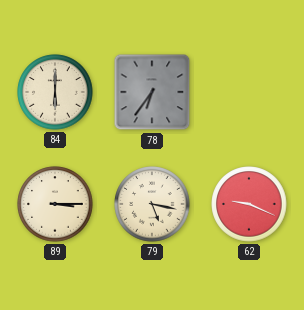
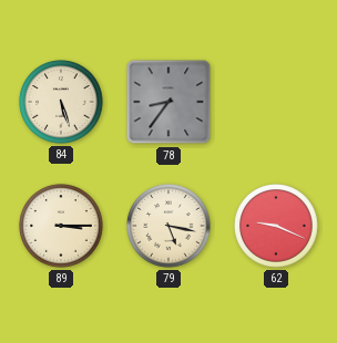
84: 6:00 -> 5:27 (61, 102)
78: 6:36 -> 8:36 (168, 102)
